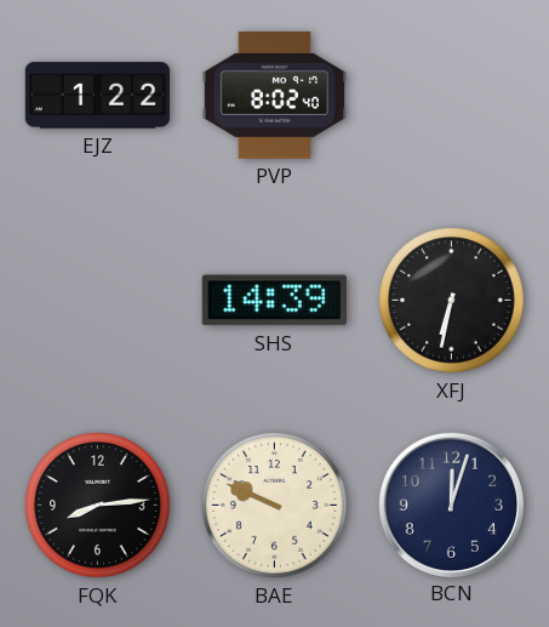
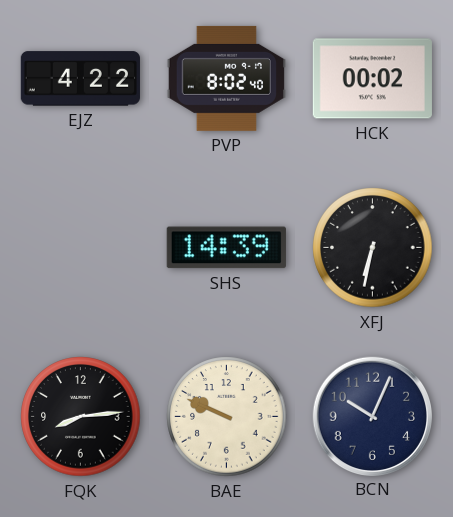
EJZ: 1:22 -> 4:22 (80, 79)
HCK: none -> 00:02 (372, 79)
BCN: 12:03 -> 10:04 (372, 416)
